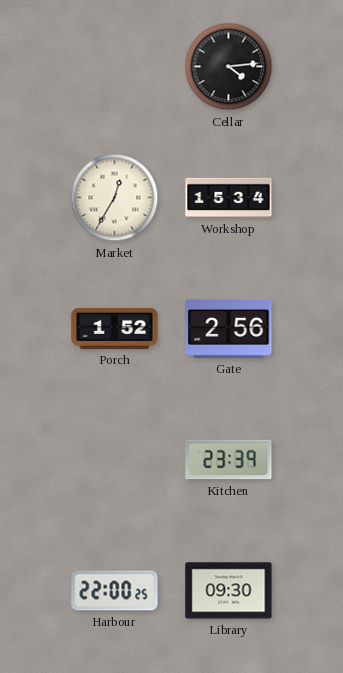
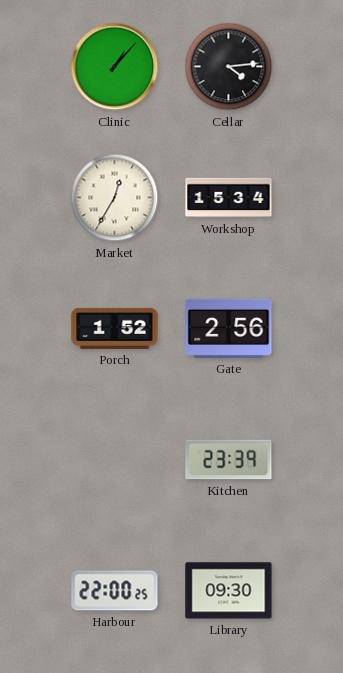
Clinic: none -> 1:07 (115, 67)
